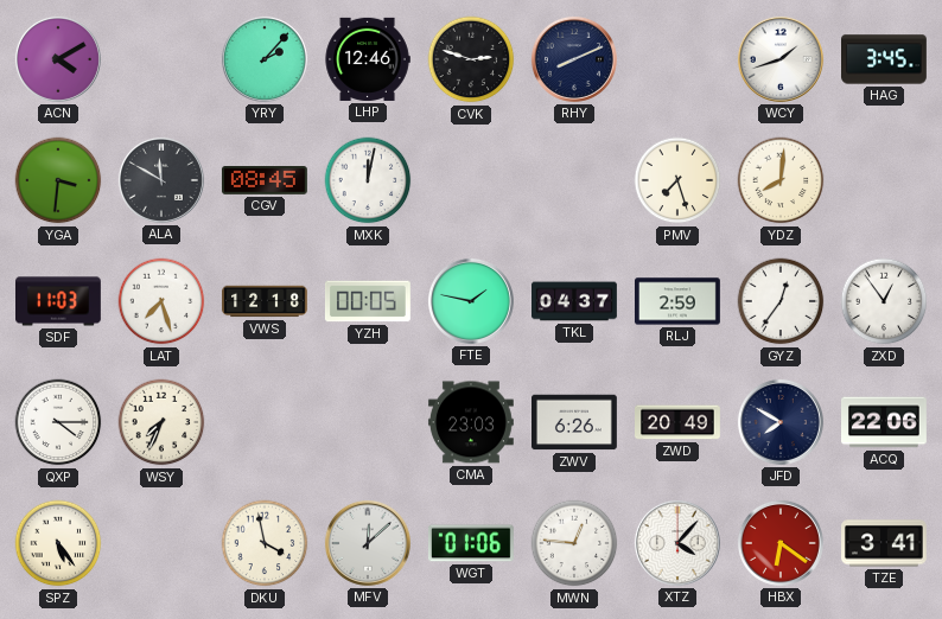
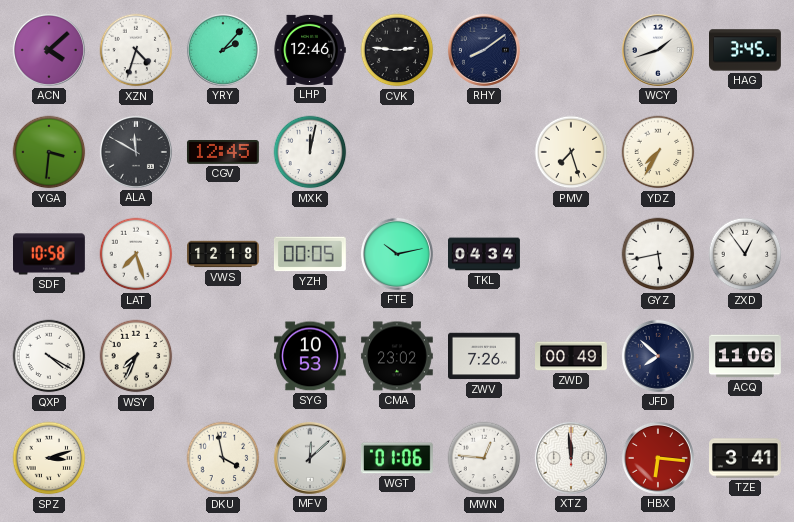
ACN: 4:10 -> 4:08 (49, 50)
XZN: none -> 4:33 (136, 50)
CVK: 2:48 -> 2:46 (397, 50)
RHY: 8:11 -> 8:09 (484, 50)
CGV: 08:45 -> 12:45 (223, 153)
YDZ: 8:01 -> 7:35 (658, 152)
SDF: 11:03 -> 10:58 (50, 254)
FTE: 1:47 -> 10:13 (397, 254)
TKL: 04:37 -> 04:34 (485, 254)
RLJ: 2:59 -> none (679, 301)
GYZ: 12:36 -> 5:43 (658, 254)
QXP: 4:15 -> 4:20 (49, 356)
SYG: none -> 10:53 (310, 356)
CMA: 23:03 -> 23:02 (397, 356)
ZWV: 6:26 -> 7:26 (485, 356)
ZWD: 20:49 -> 00:49 (572, 356)
JFD: 7:50 -> 7:52 (658, 356)
ACQ: 22:06 -> 11:06 (746, 356)
SPZ: 5:24 -> 3:12 (49, 458)
XTZ: 4:07 -> 11:59 (571, 458)
HBX: 6:21 -> 6:16 (658, 458)
